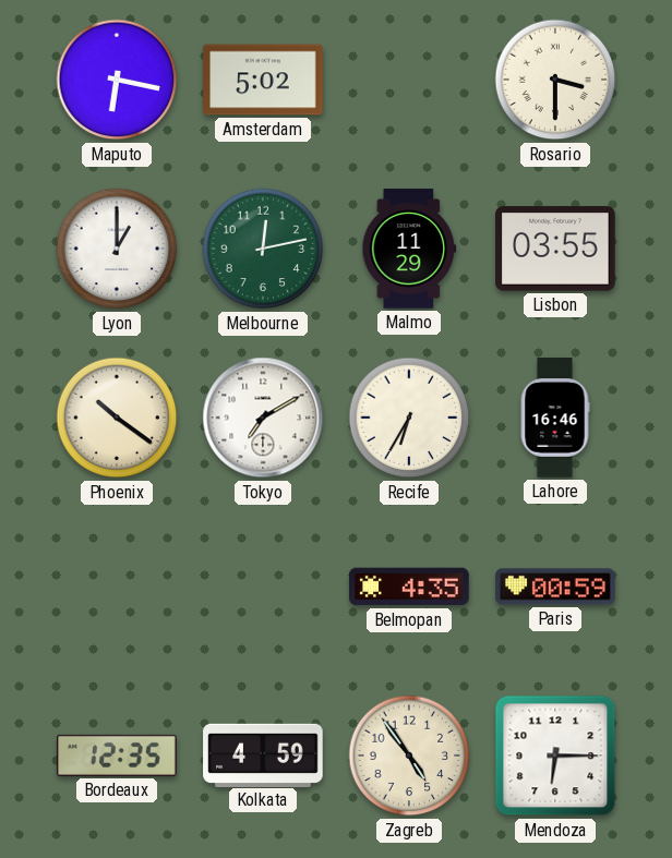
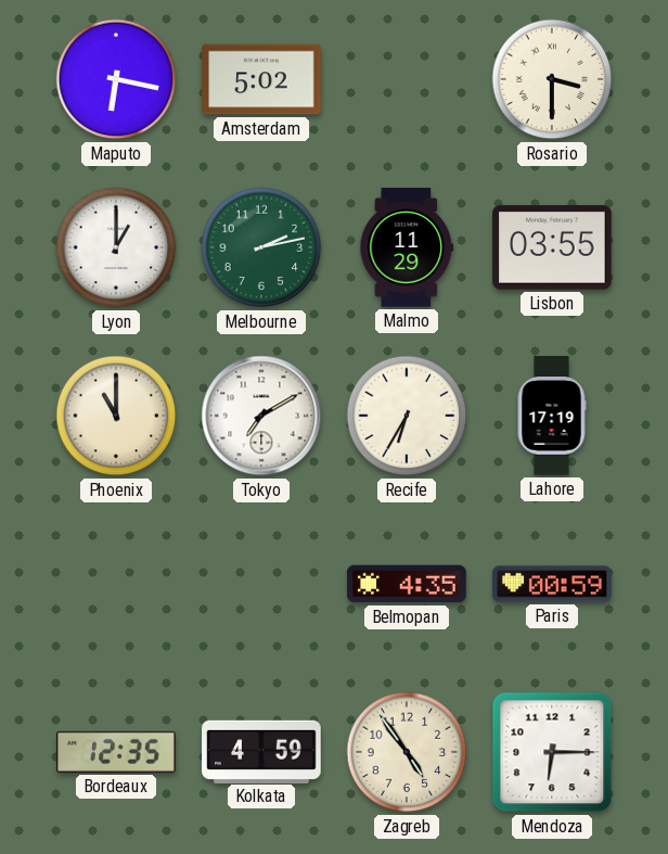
Melbourne: 12:13 -> 2:13 (261, 247)
Phoenix: 10:21 -> 11:00 (116, 416)
Lahore: 16:46 -> 17:19 (552, 416)
